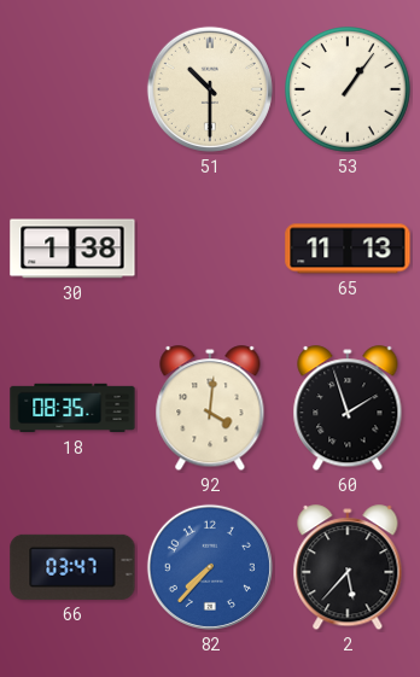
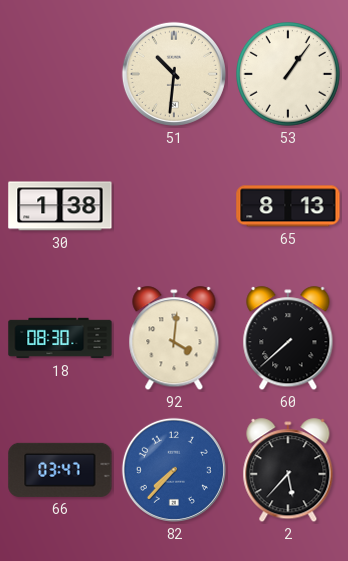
51: 10:30 -> 10:31 (174, 74)
65: 11:13 -> 8:13 (288, 206)
18: 08:35 -> 08:30 (60, 338)
60: 1:57 -> 7:38 (288, 339)
